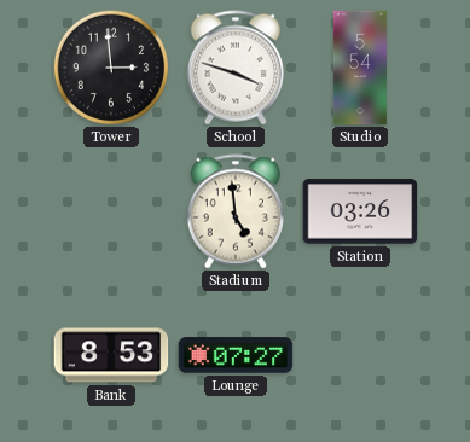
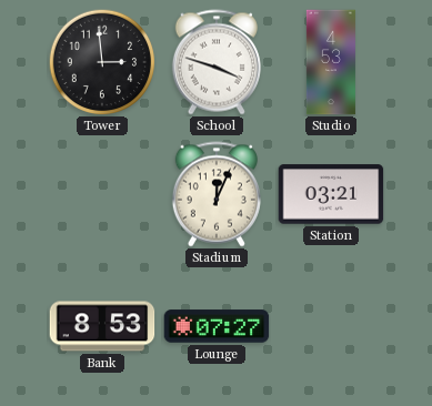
Studio: 5:54 -> 4:53 (331, 62)
Stadium: 4:59 -> 12:04 (217, 194)
Station: 03:26 -> 03:21 (331, 194)
